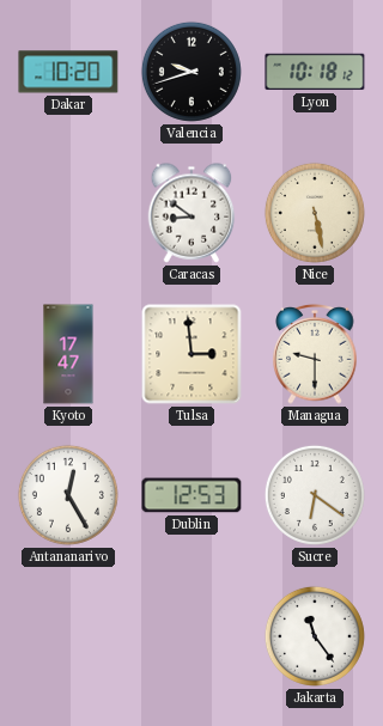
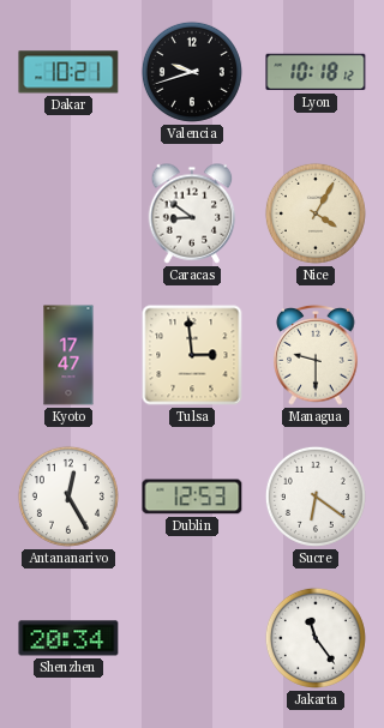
Dakar: 10:20 -> 10:21 (68, 72)
Nice: 5:28 -> 4:05 (316, 213)
Shenzhen: none -> 20:34 (68, 638)
